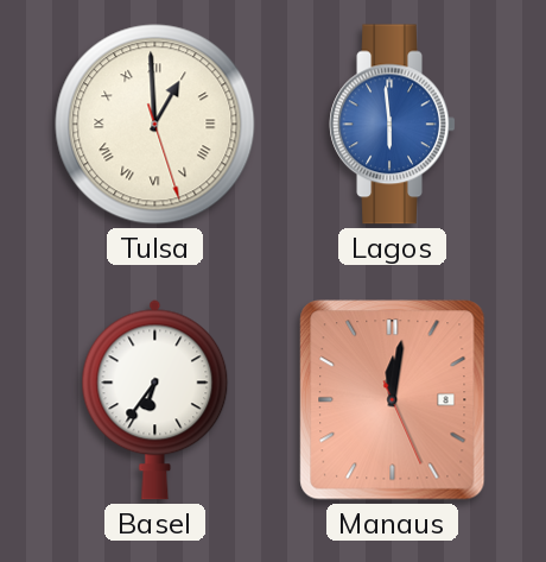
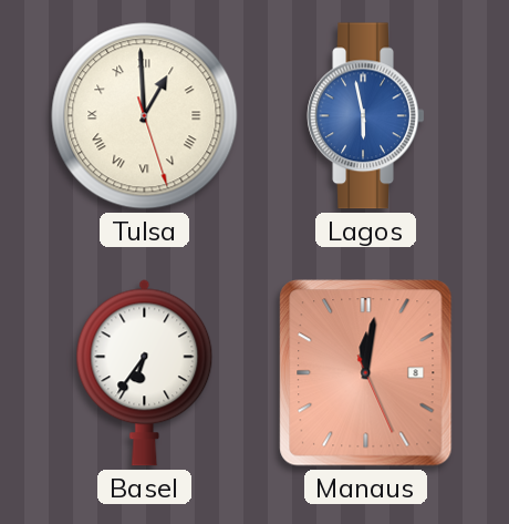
Lagos: 5:59 -> 5:58 (366, 116)
